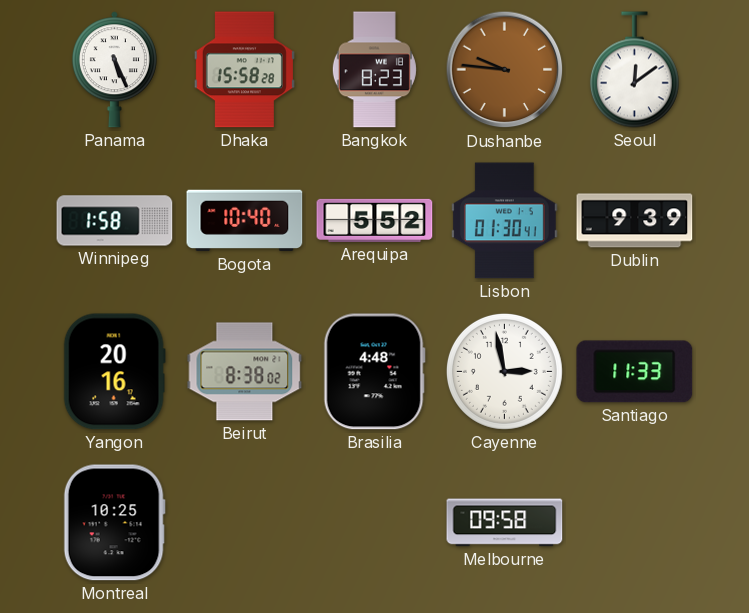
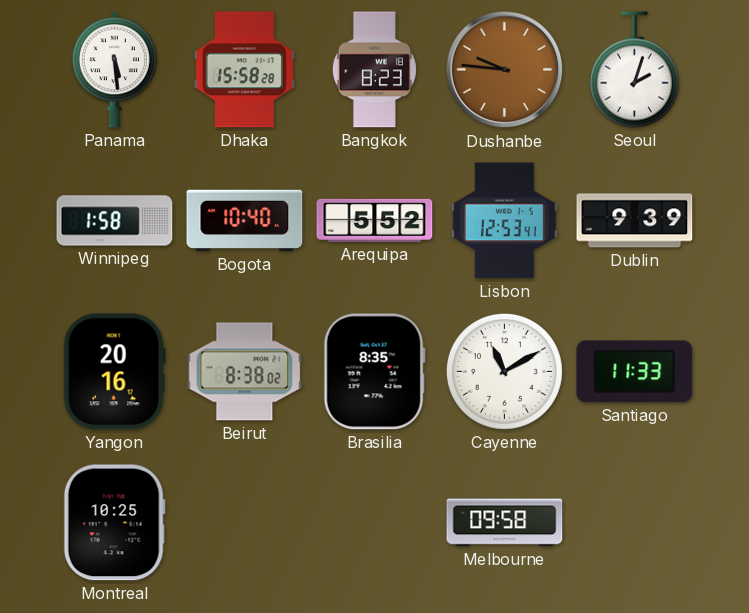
Panama: 5:26 -> 5:29 (114, 70)
Seoul: 12:09 -> 2:03 (634, 70)
Lisbon: 01:30 -> 12:53 (504, 221)
Brasilia: 4:48 -> 8:35 (374, 372)
Cayenne: 2:58 -> 11:10 (504, 371)
